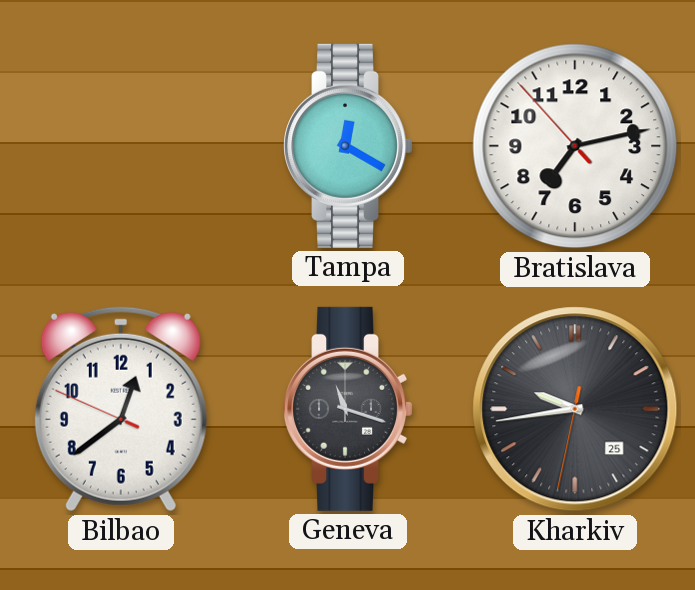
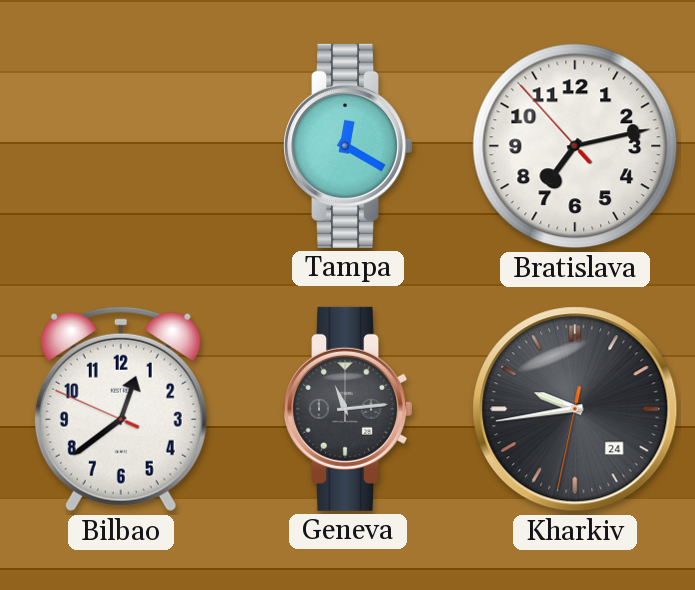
Geneva: 11:18 -> 11:14 (347, 409)
Kharkiv date: 25 -> 24 (575, 409)
